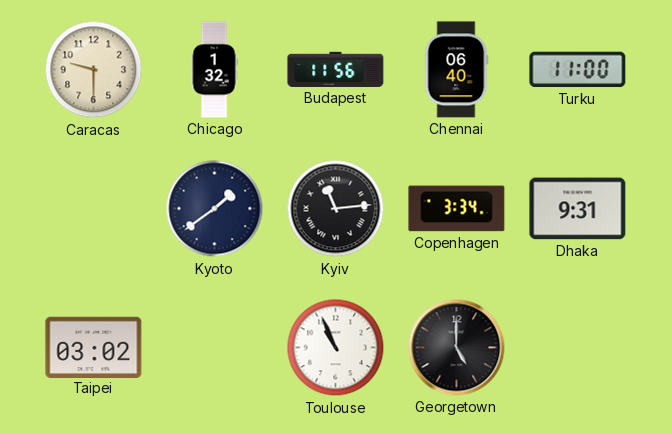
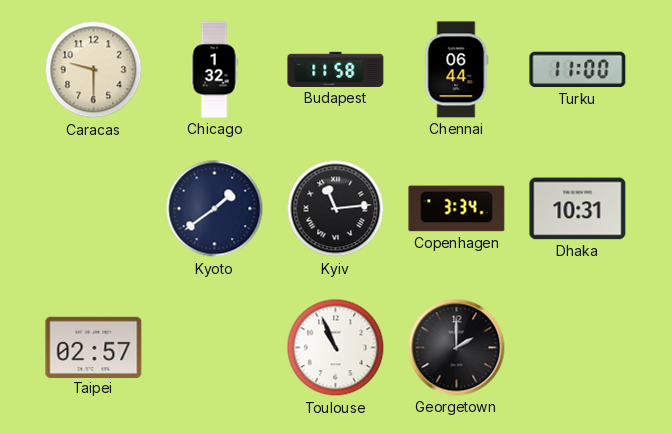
Budapest: 11:56 -> 11:58 (336, 69)
Chennai: 06:40 -> 06:44 (456, 70)
Dhaka: 9:31 -> 10:31 (578, 209)
Taipei: 03:02 -> 02:57 (94, 347)
Georgetown: 5:00 -> 2:00 (457, 348)
